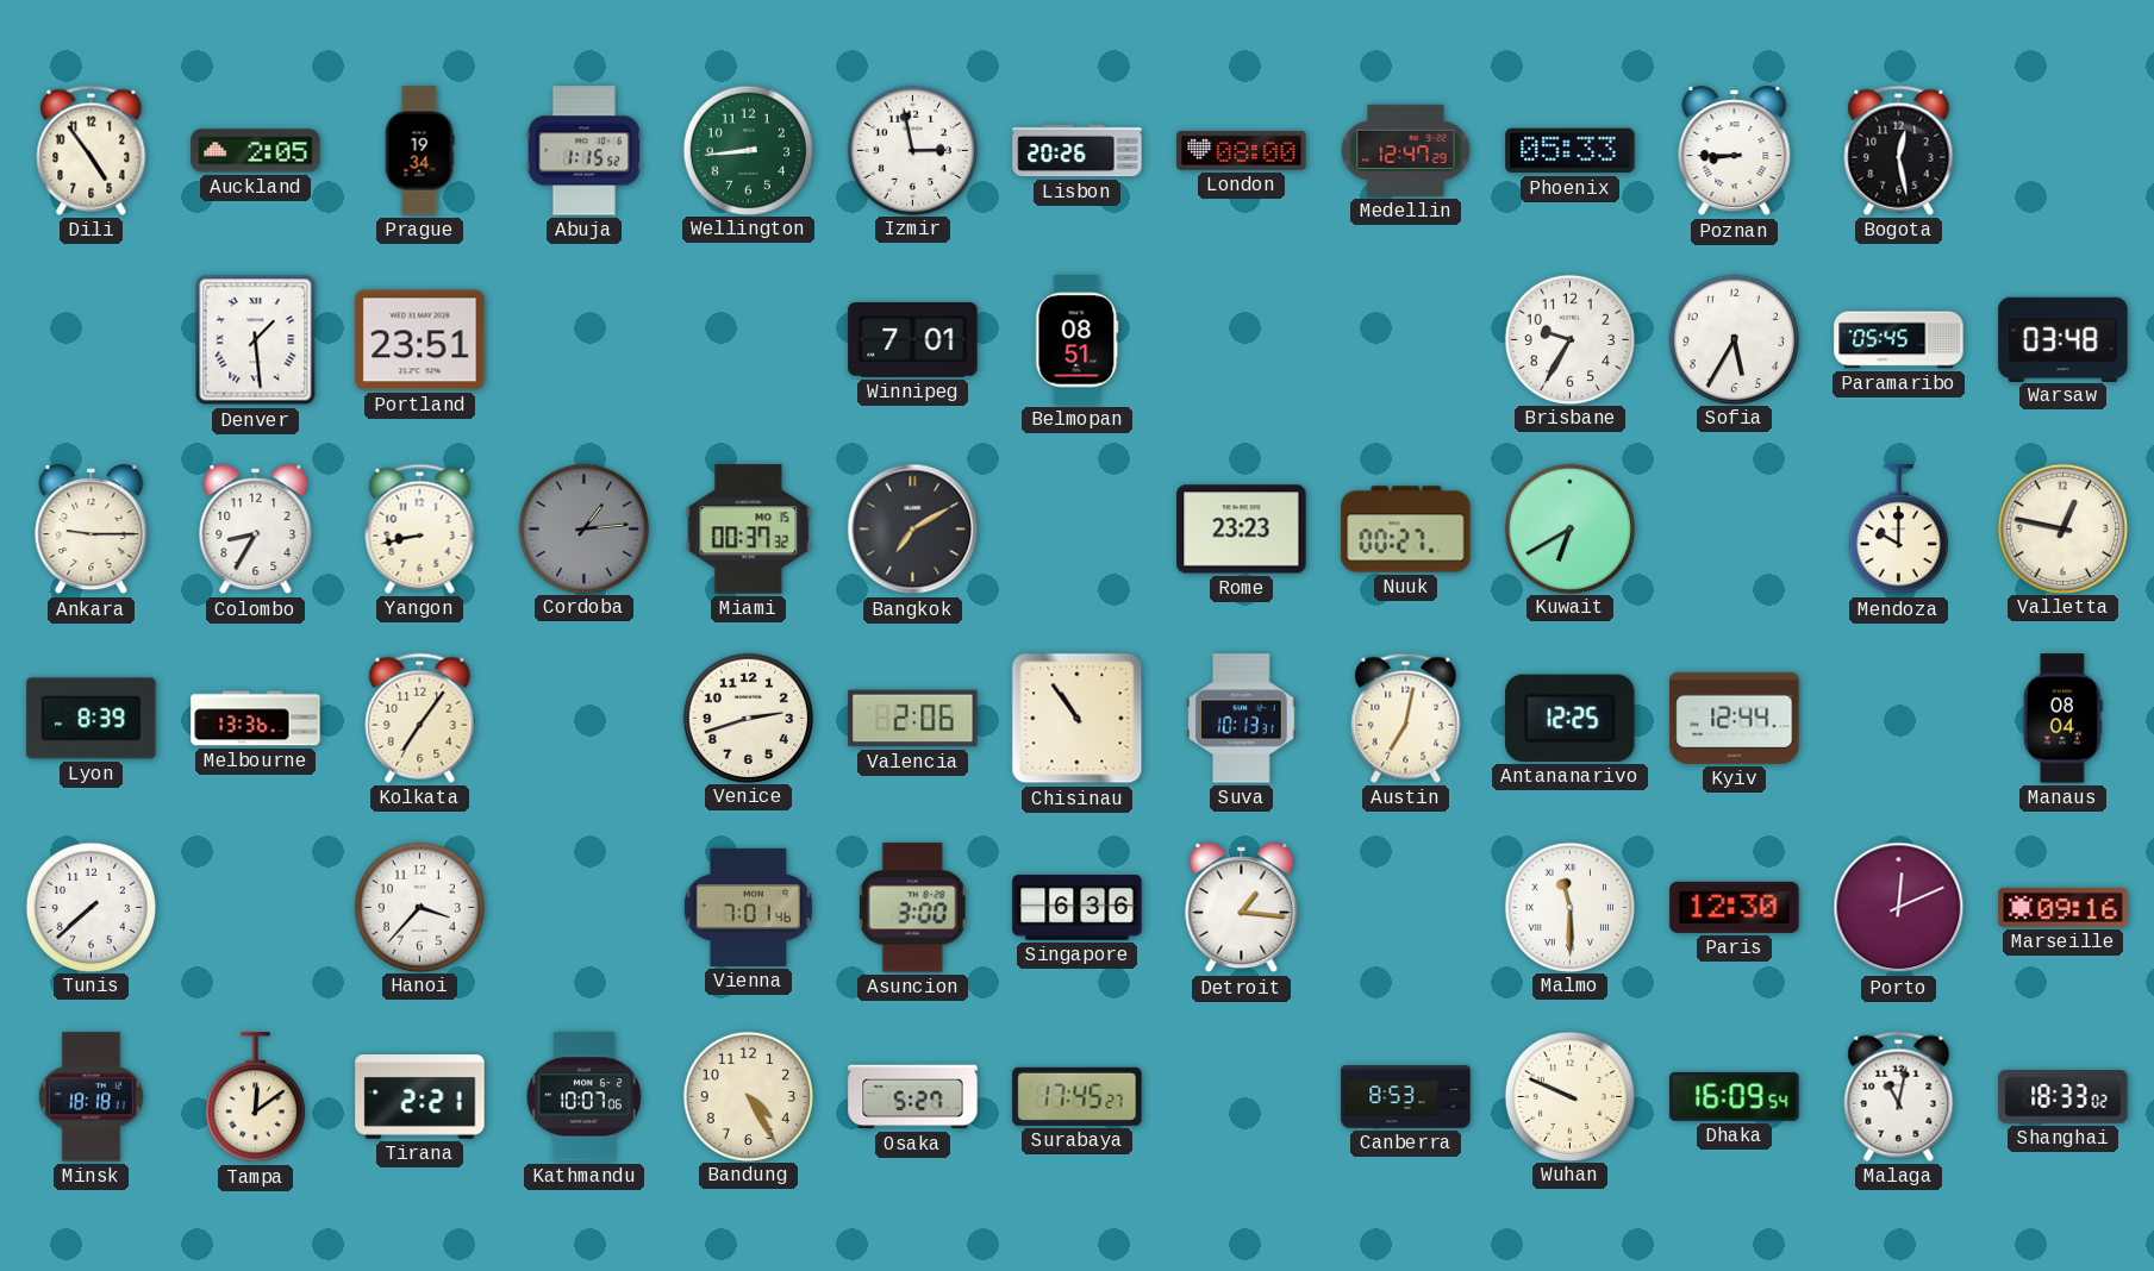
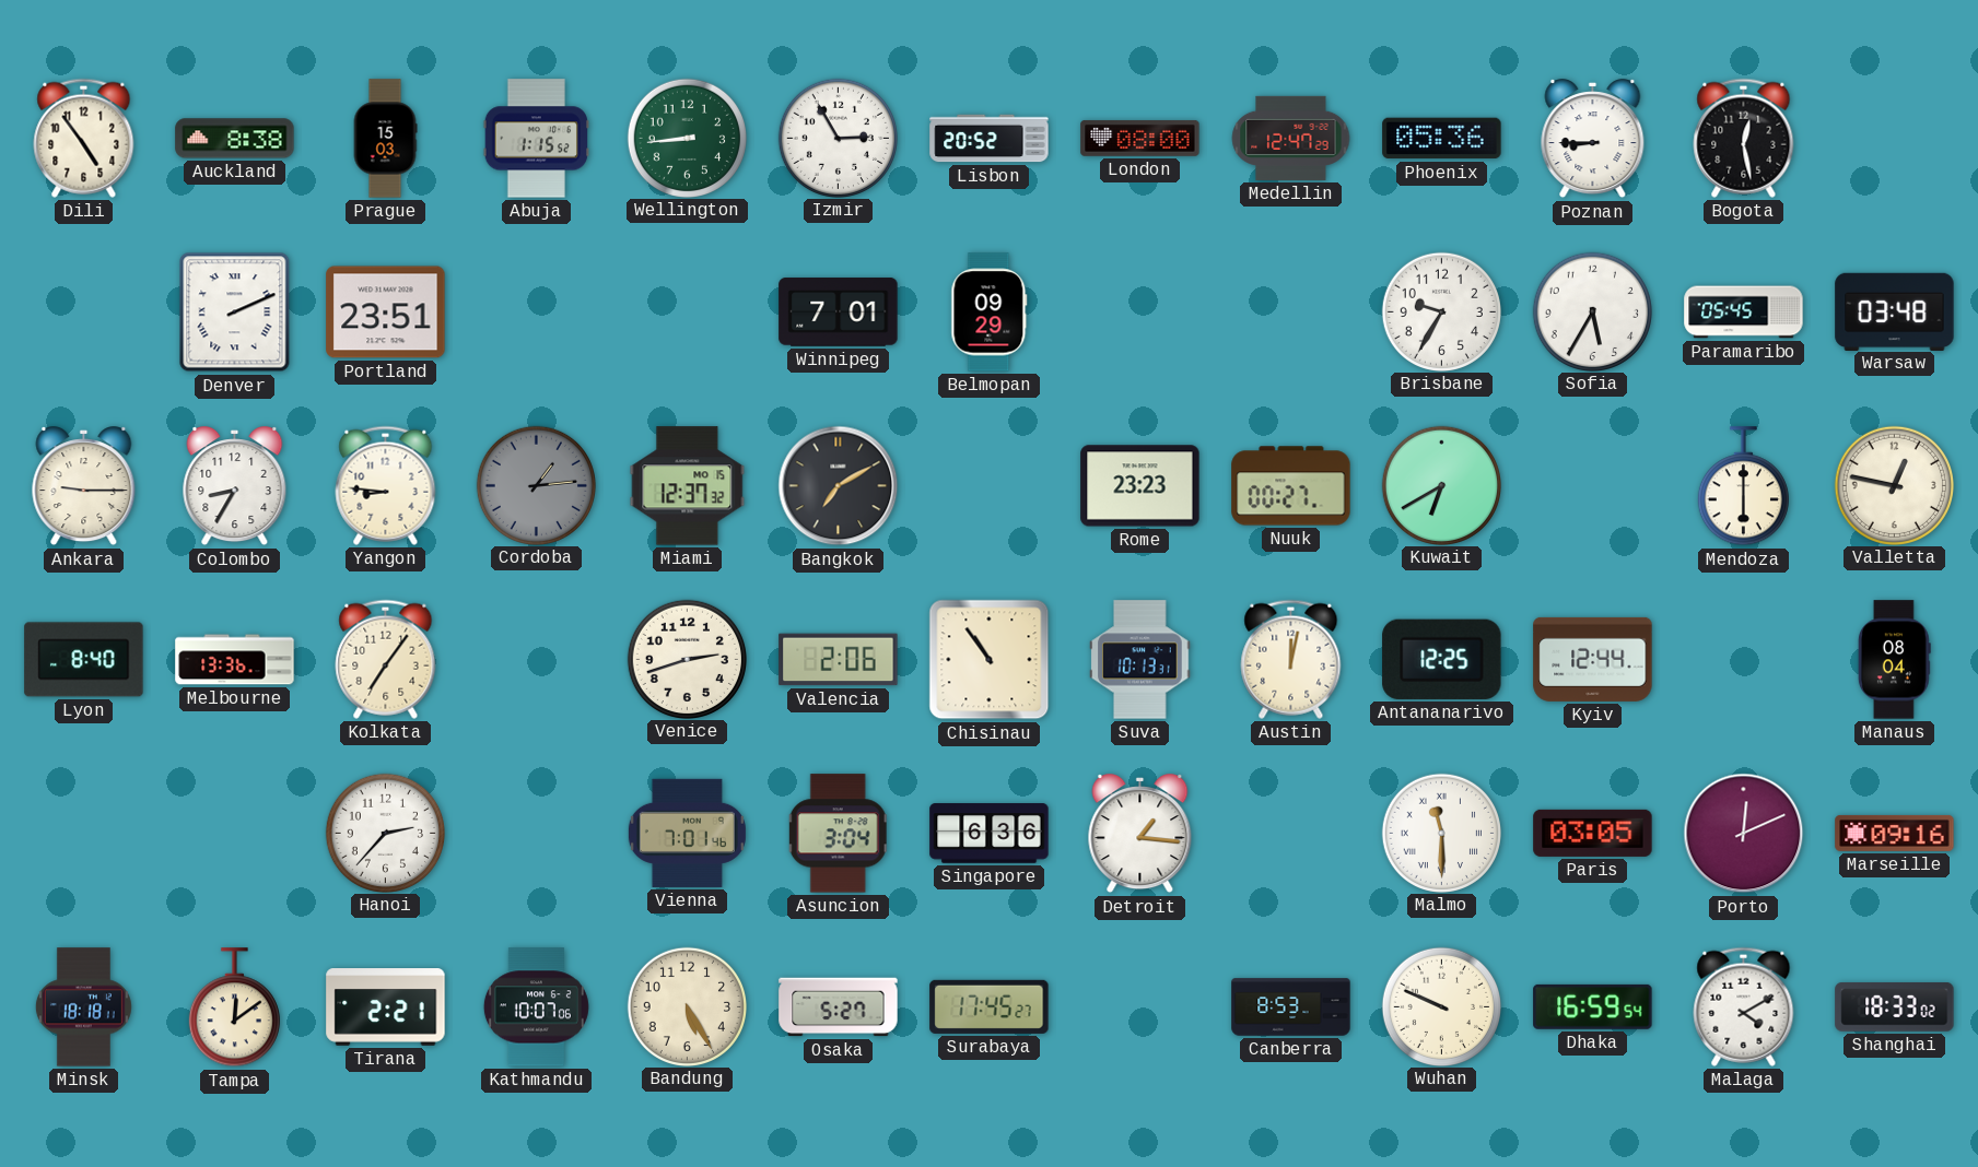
Auckland: 2:05 -> 8:38 (235, 139)
Prague: 19:34 -> 15:03 (385, 139)
Izmir: 2:58 -> 2:55 (838, 138)
Lisbon: 20:26 -> 20:52 (990, 139)
Phoenix: 05:33 -> 05:36 (1442, 139)
Denver: 1:29 -> 2:11 (235, 313)
Belmopan: 08:51 -> 09:29 (990, 313)
Yangon: 8:43 -> 8:46 (386, 485)
Miami: 00:37 -> 12:37 (688, 486)
Mendoza: 10:00 -> 6:00 (1743, 486)
Lyon: 8:39 -> 8:40 (84, 660)
Austin: 7:02 -> 12:02 (1291, 659)
Tunis: 7:38 -> none (90, 907)
Hanoi: 3:37 -> 2:37 (385, 833)
Asuncion: 3:00 -> 3:04 (838, 834)
Paris: 12:30 -> 03:05 (1593, 833)
Bandung: 4:25 -> 5:25 (687, 1006)
Dhaka: 16:09 -> 16:59 (1593, 1006)
Malaga: 11:02 -> 4:10 (1744, 1006)
